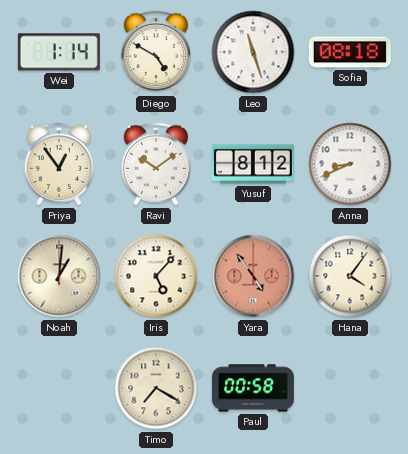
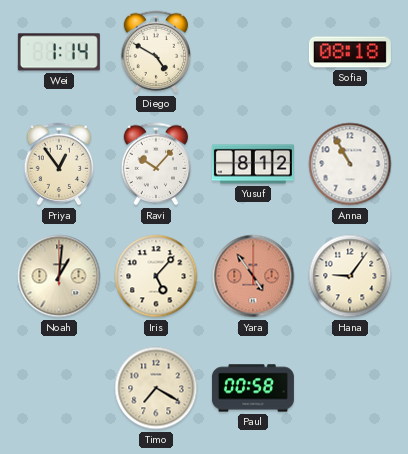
Leo: 11:27 -> none (253, 52)
Ravi: 10:09 -> 10:07 (156, 164)
Anna: 8:41 -> 10:55 (350, 164)
Hana: 4:06 -> 9:06 (350, 276)
